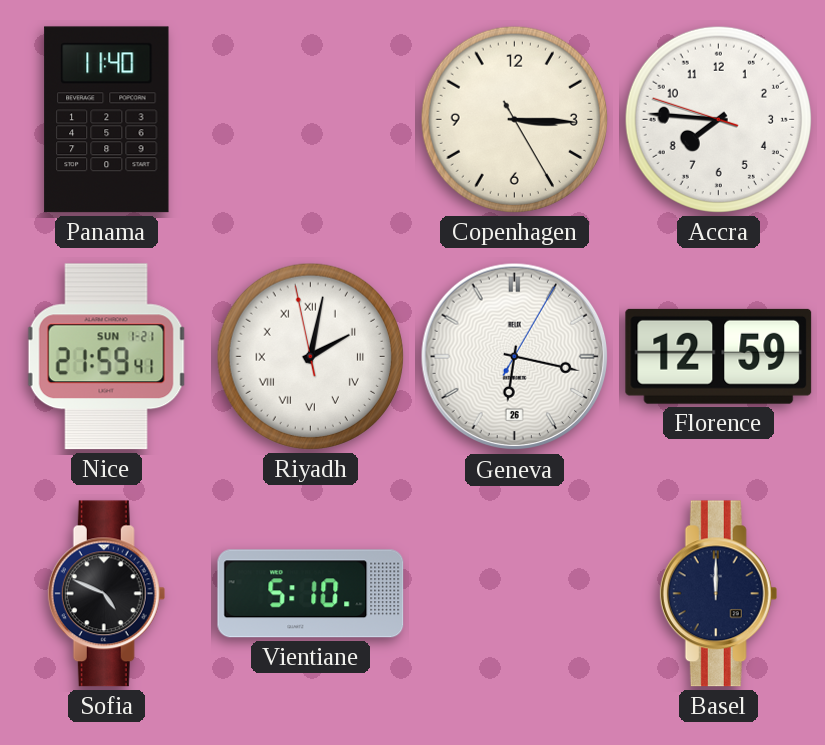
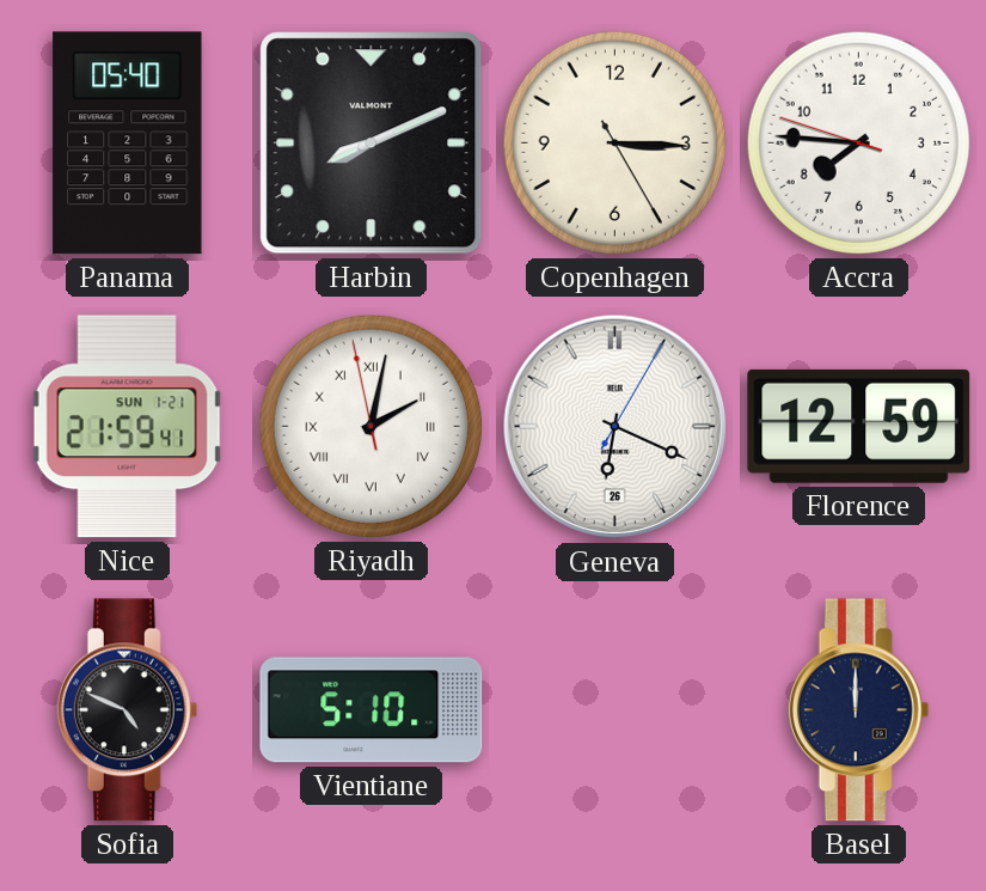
Panama: 11:40 -> 05:40 (128, 144)
Harbin: none -> 8:11 (372, 144)
Geneva: 6:17 -> 6:19 (616, 427)
